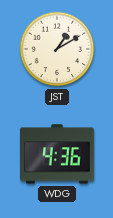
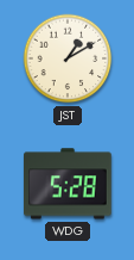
WDG: 4:36 -> 5:28 (69, 184)
